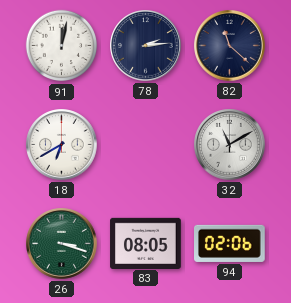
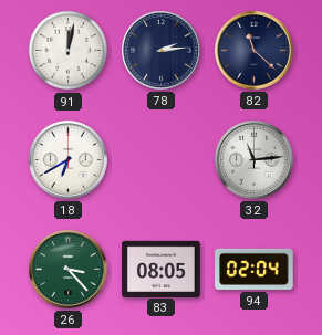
32: 11:10 -> 11:14 (255, 160)
26: 3:18 -> 3:23 (69, 270)
94: 02:06 -> 02:04 (255, 269)
